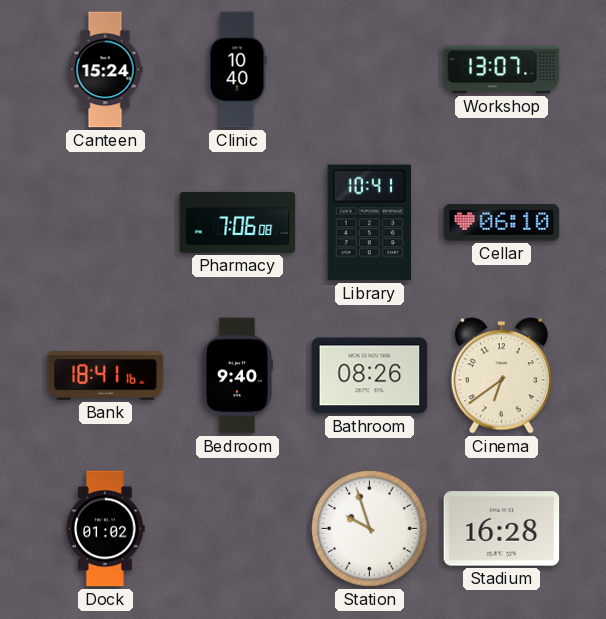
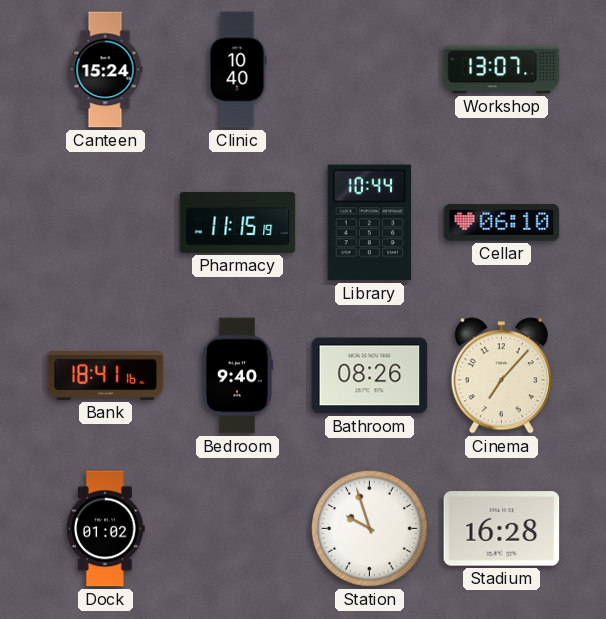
Pharmacy: 7:06 -> 11:15 (238, 222)
Library: 10:41 -> 10:44 (369, 223)
Cinema: 6:39 -> 7:07 (501, 376)
